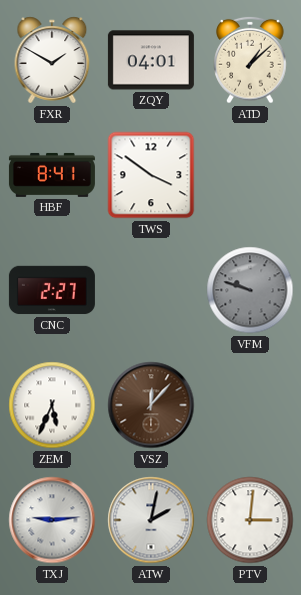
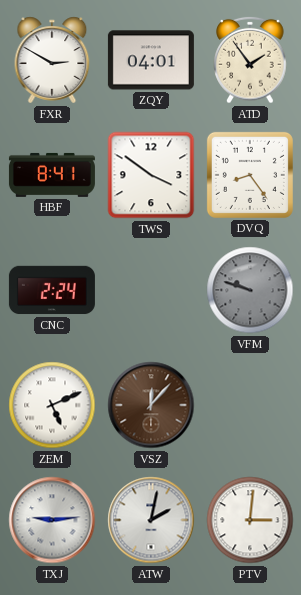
FXR: 1:50 -> 2:50 (52, 60)
ATD: 1:08 -> 1:54 (250, 60)
DVQ: none -> 8:24 (250, 175)
CNC: 2:27 -> 2:24 (52, 290)
ZEM: 5:34 -> 5:11 (52, 405)
